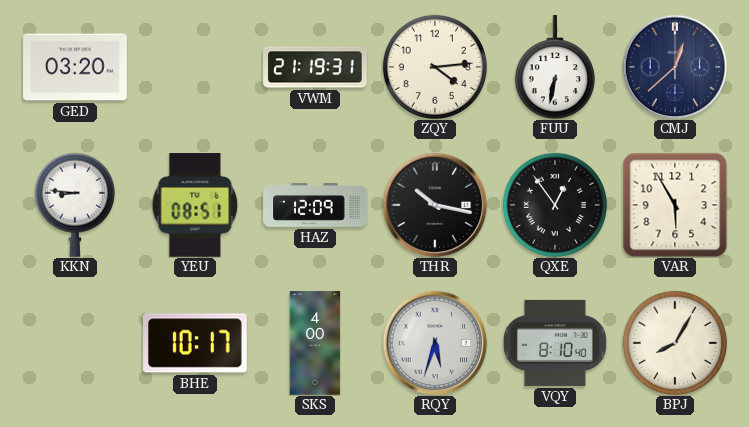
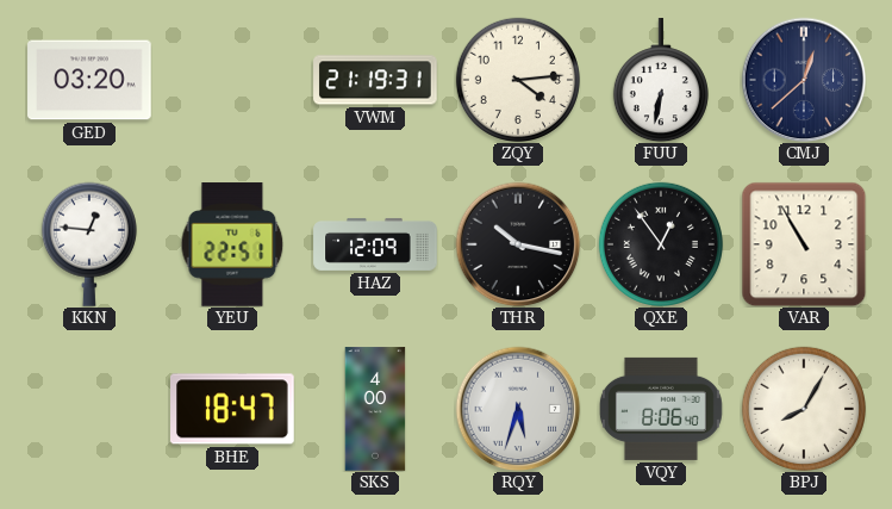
KKN: 8:46 -> 12:46 (89, 244)
YEU: 08:51 -> 22:51 (232, 244)
VAR: 5:55 -> 10:55 (804, 244)
BHE: 10:17 -> 18:47 (233, 409)
VQY: 8:10 -> 8:06 (661, 409)
